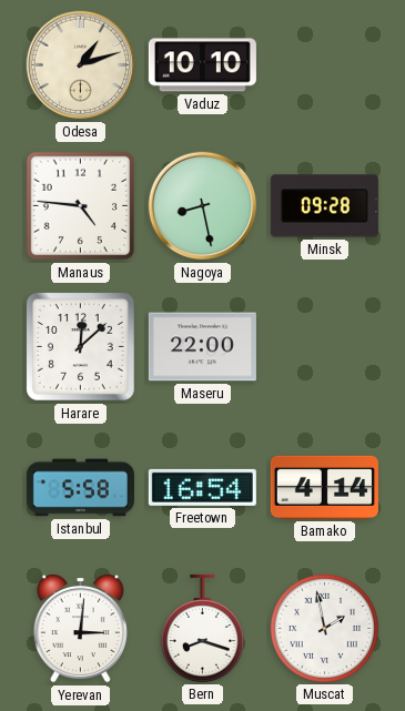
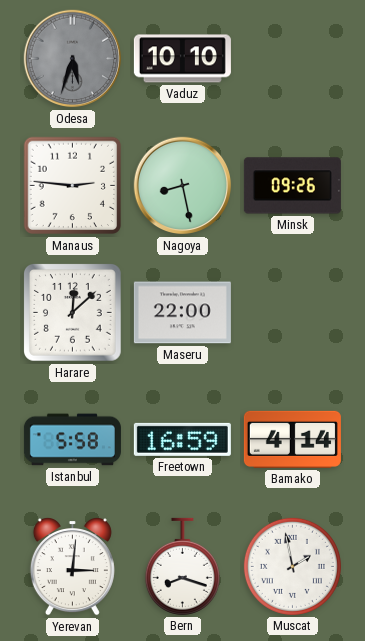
Odesa: 1:12 -> 5:33 (73, 59)
Odesa dial: cream -> grey (73, 59)
Manaus: 4:46 -> 2:46 (73, 186)
Minsk: 09:28 -> 09:26 (292, 186)
Freetown: 16:54 -> 16:59 (182, 439)
